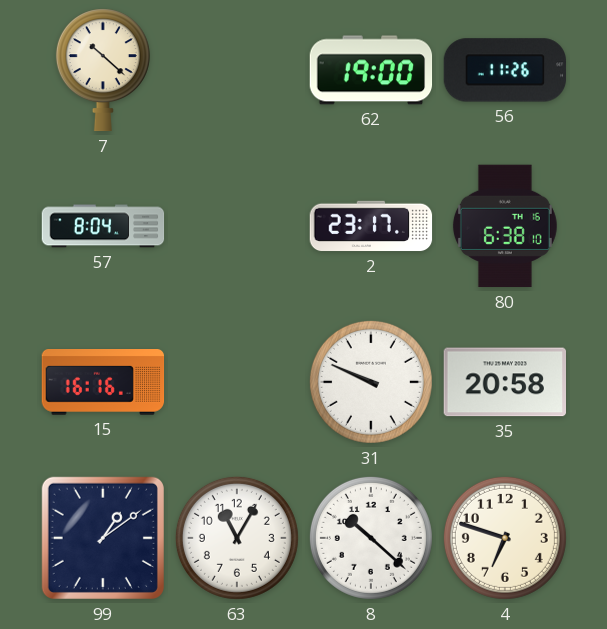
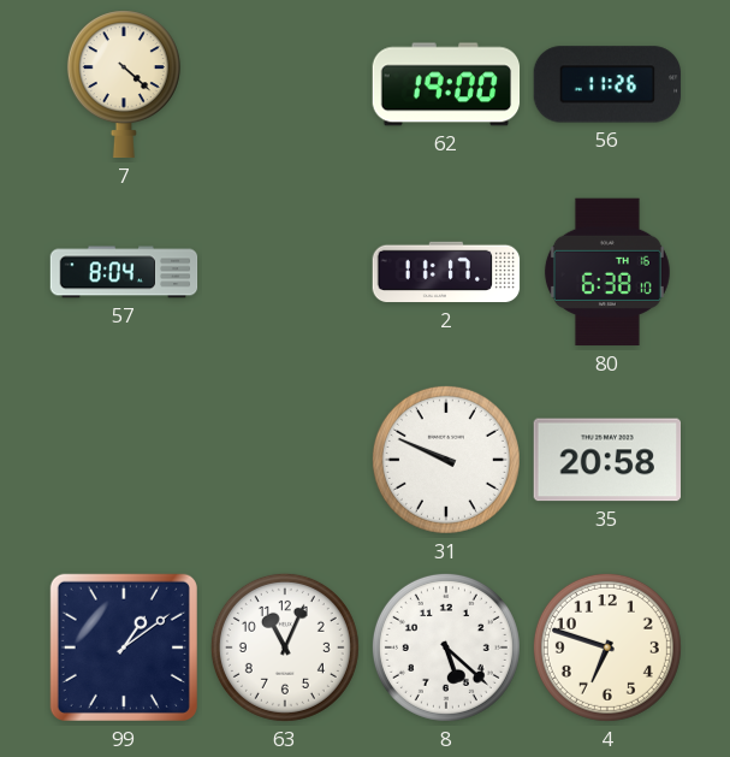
7: 10:22 -> 4:22 (124, 84)
2: 23:17 -> 11:17 (446, 272)
15: 16:16 -> none (103, 383)
63: 11:05 -> 11:04 (285, 647)
8: 10:22 -> 5:22 (446, 647)
